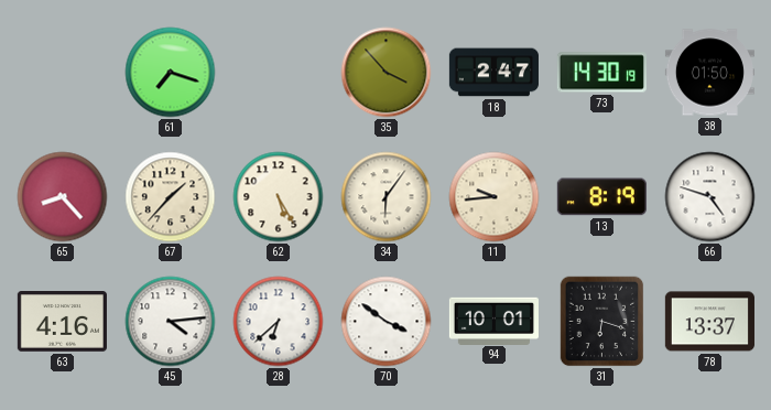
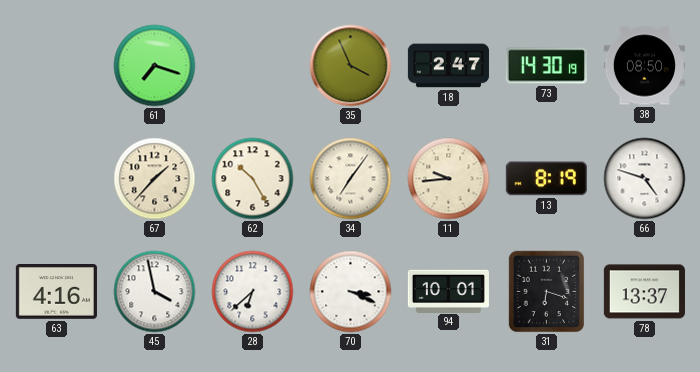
35: 3:53 -> 3:56 (351, 66)
38: 01:50 -> 08:50 (644, 66)
65: 8:23 -> none (63, 197)
62: 5:25 -> 10:25 (253, 179)
34: 6:06 -> 7:06 (351, 179)
45: 4:14 -> 3:58 (155, 292)
70: 3:51 -> 3:19 (351, 292)
